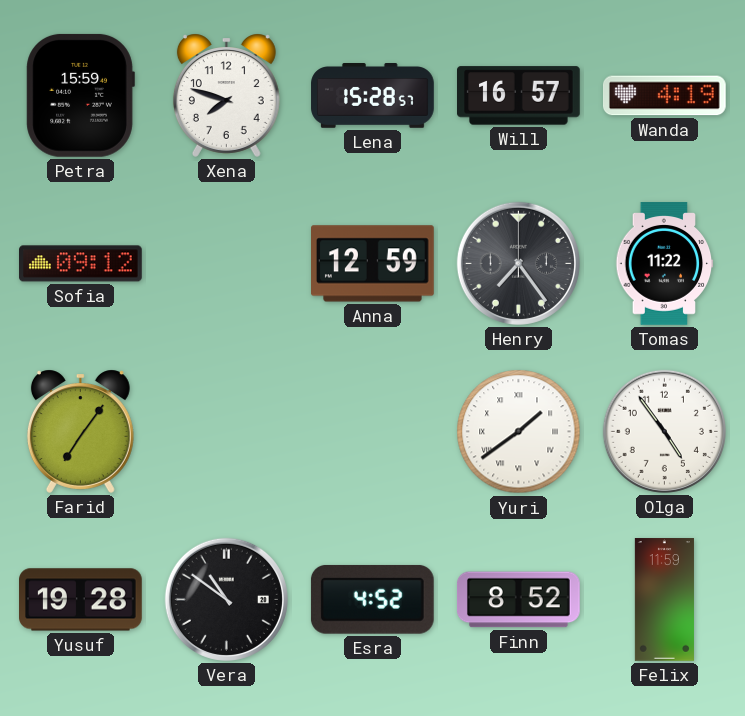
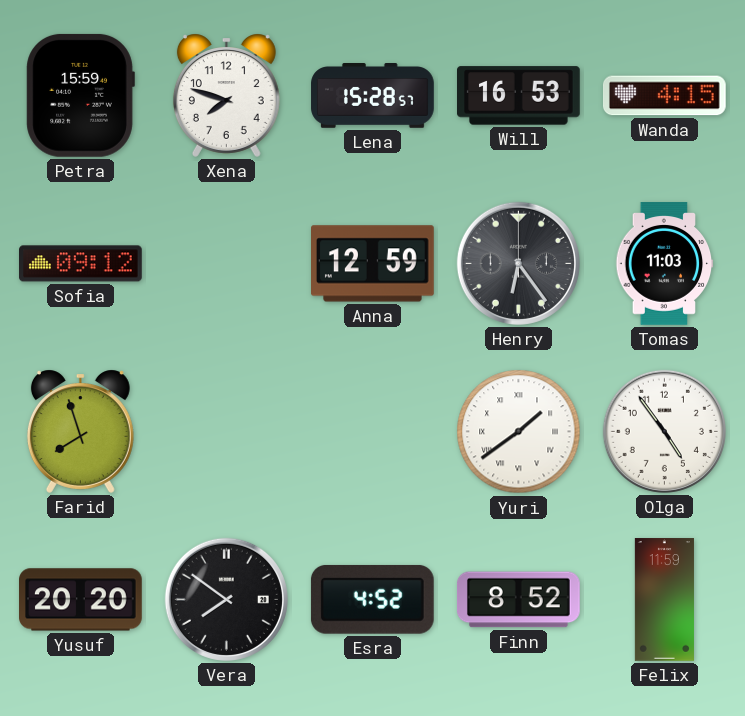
Will: 16:57 -> 16:53 (519, 96)
Wanda: 4:19 -> 4:15 (664, 96)
Henry: 7:24 -> 6:24 (518, 263)
Tomas: 11:22 -> 11:03 (665, 264)
Farid: 7:06 -> 7:57 (80, 431)
Yusuf: 19:28 -> 20:20 (81, 600)
Vera: 10:51 -> 7:51 (226, 599)
